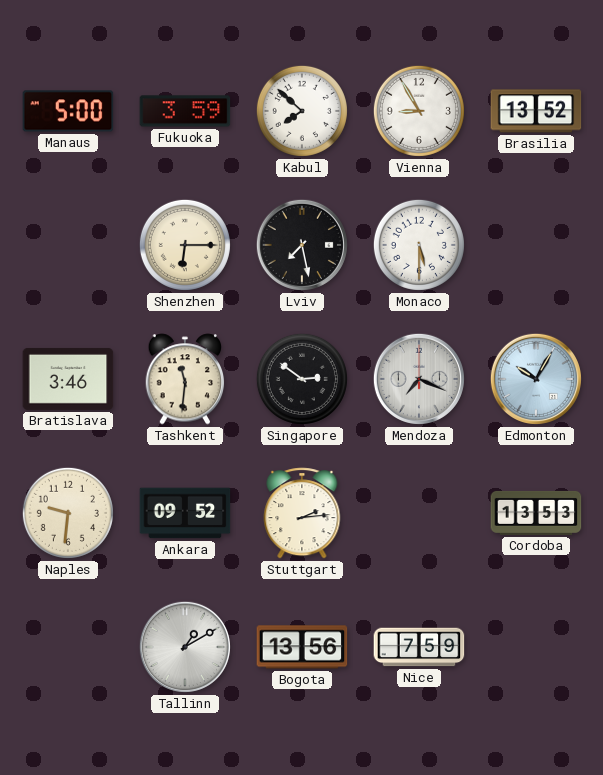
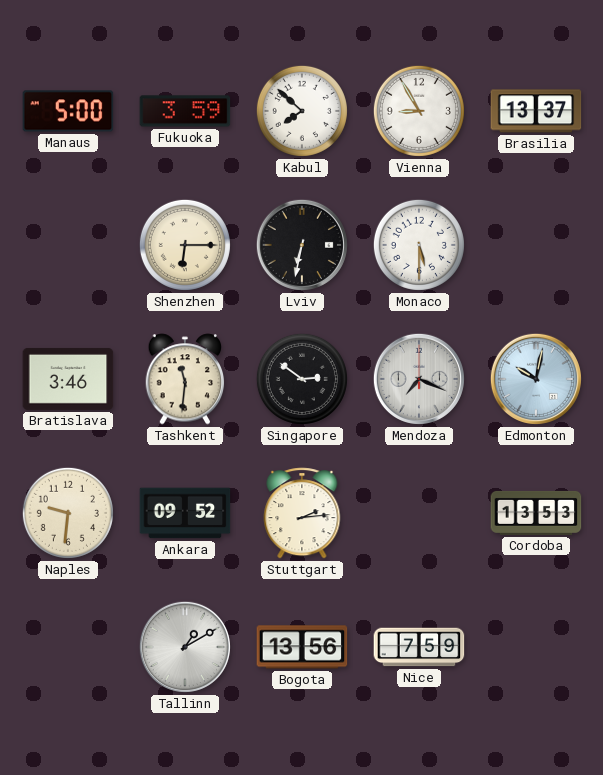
Brasilia: 13:52 -> 13:37 (536, 111)
Lviv: 7:28 -> 6:32 (302, 245)
Edmonton: 10:05 -> 10:02 (536, 379)
